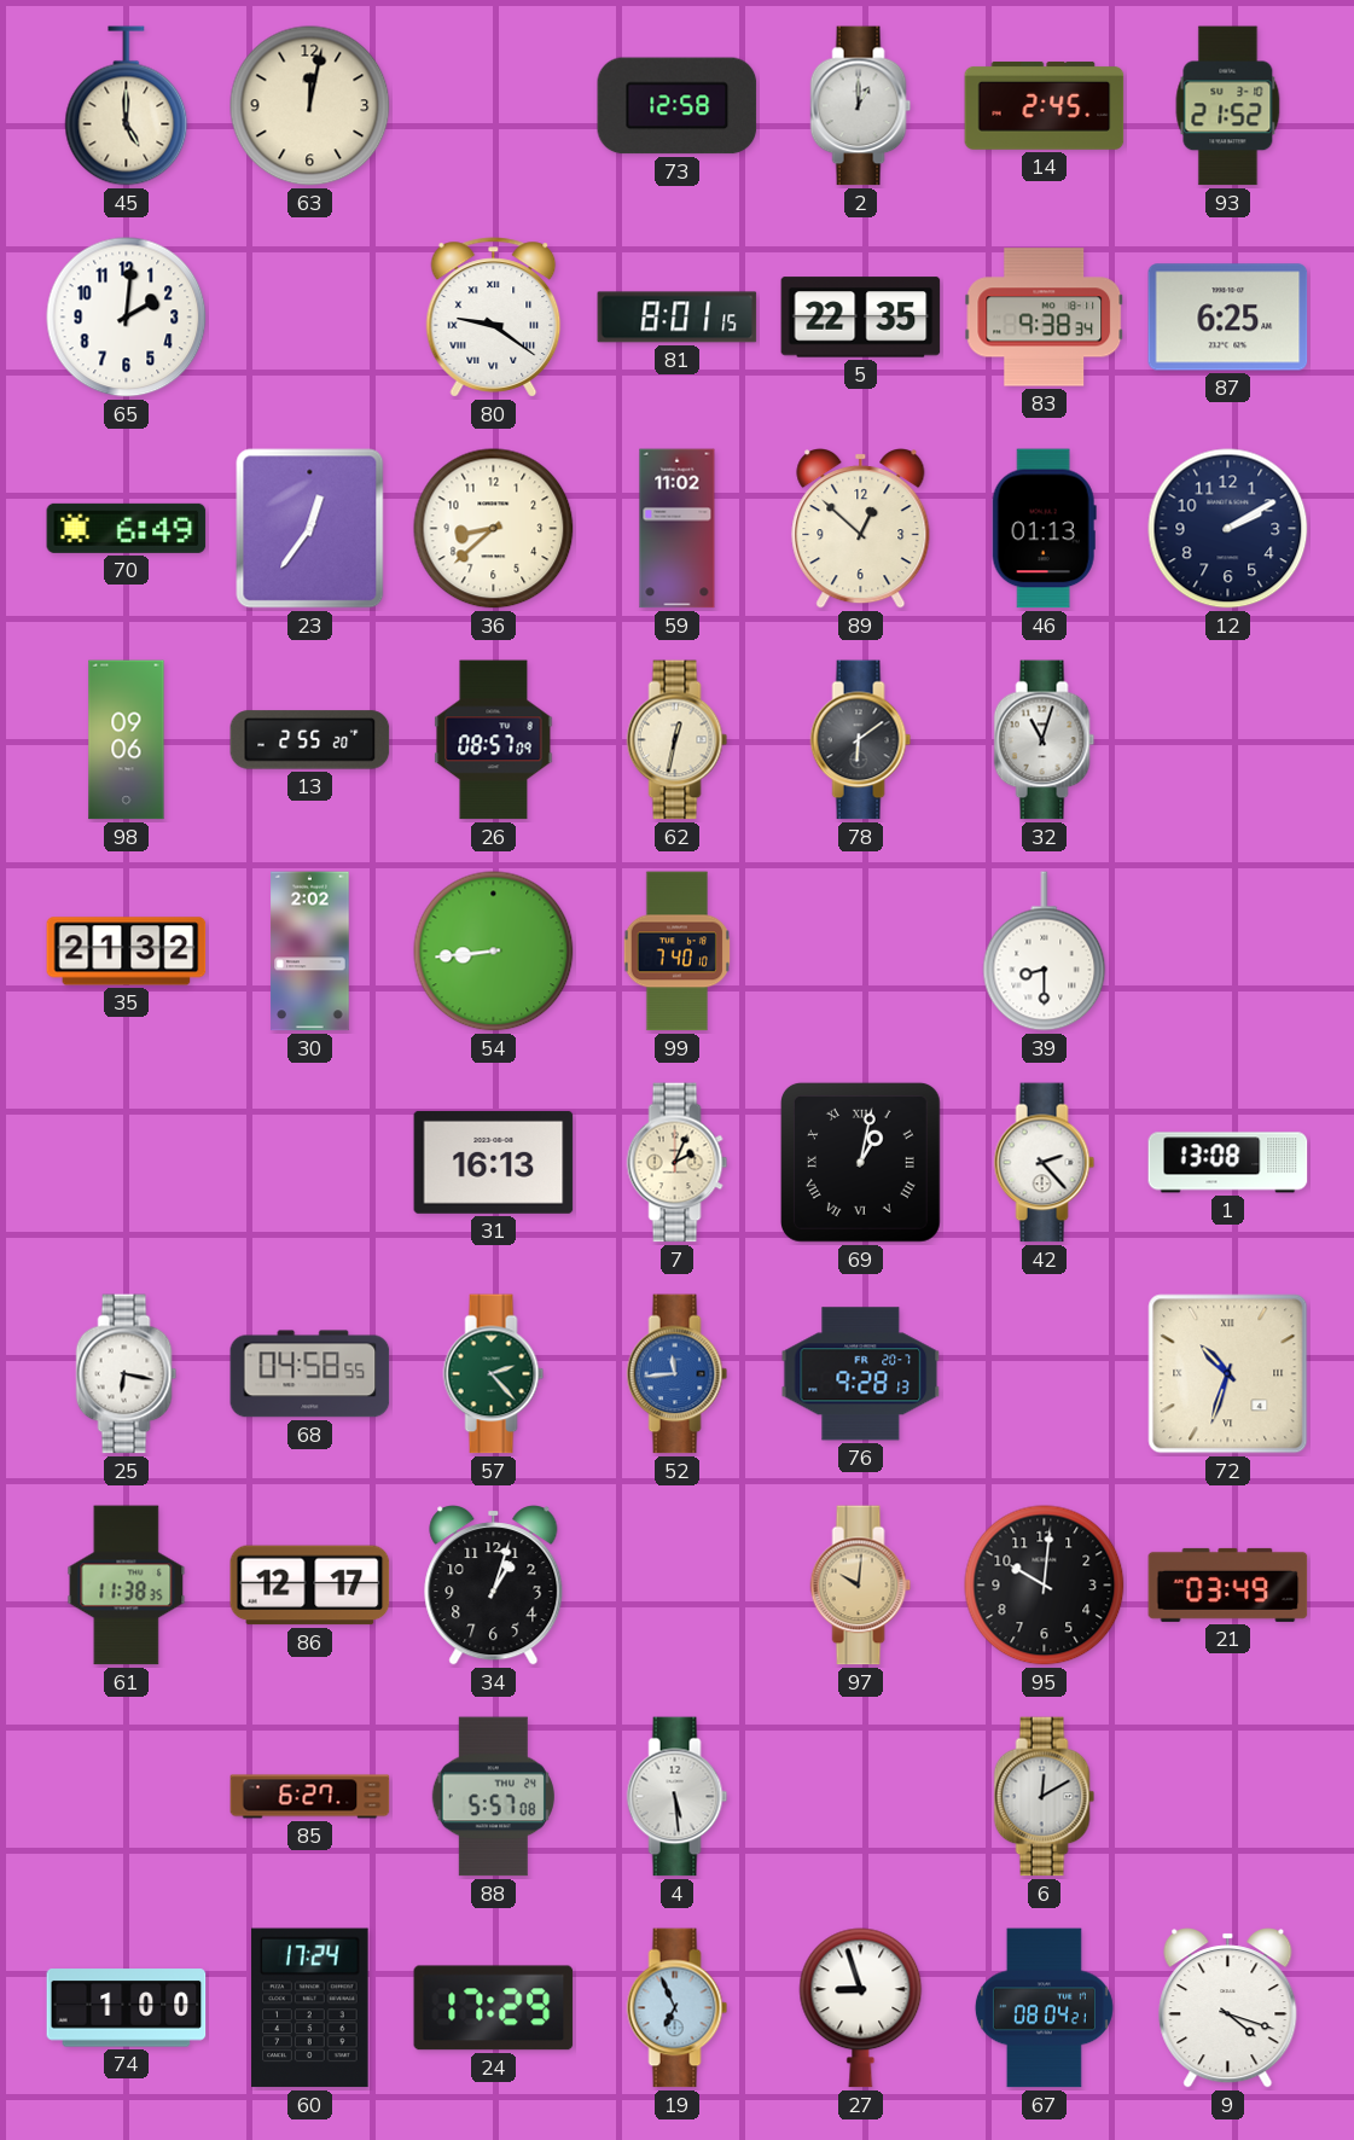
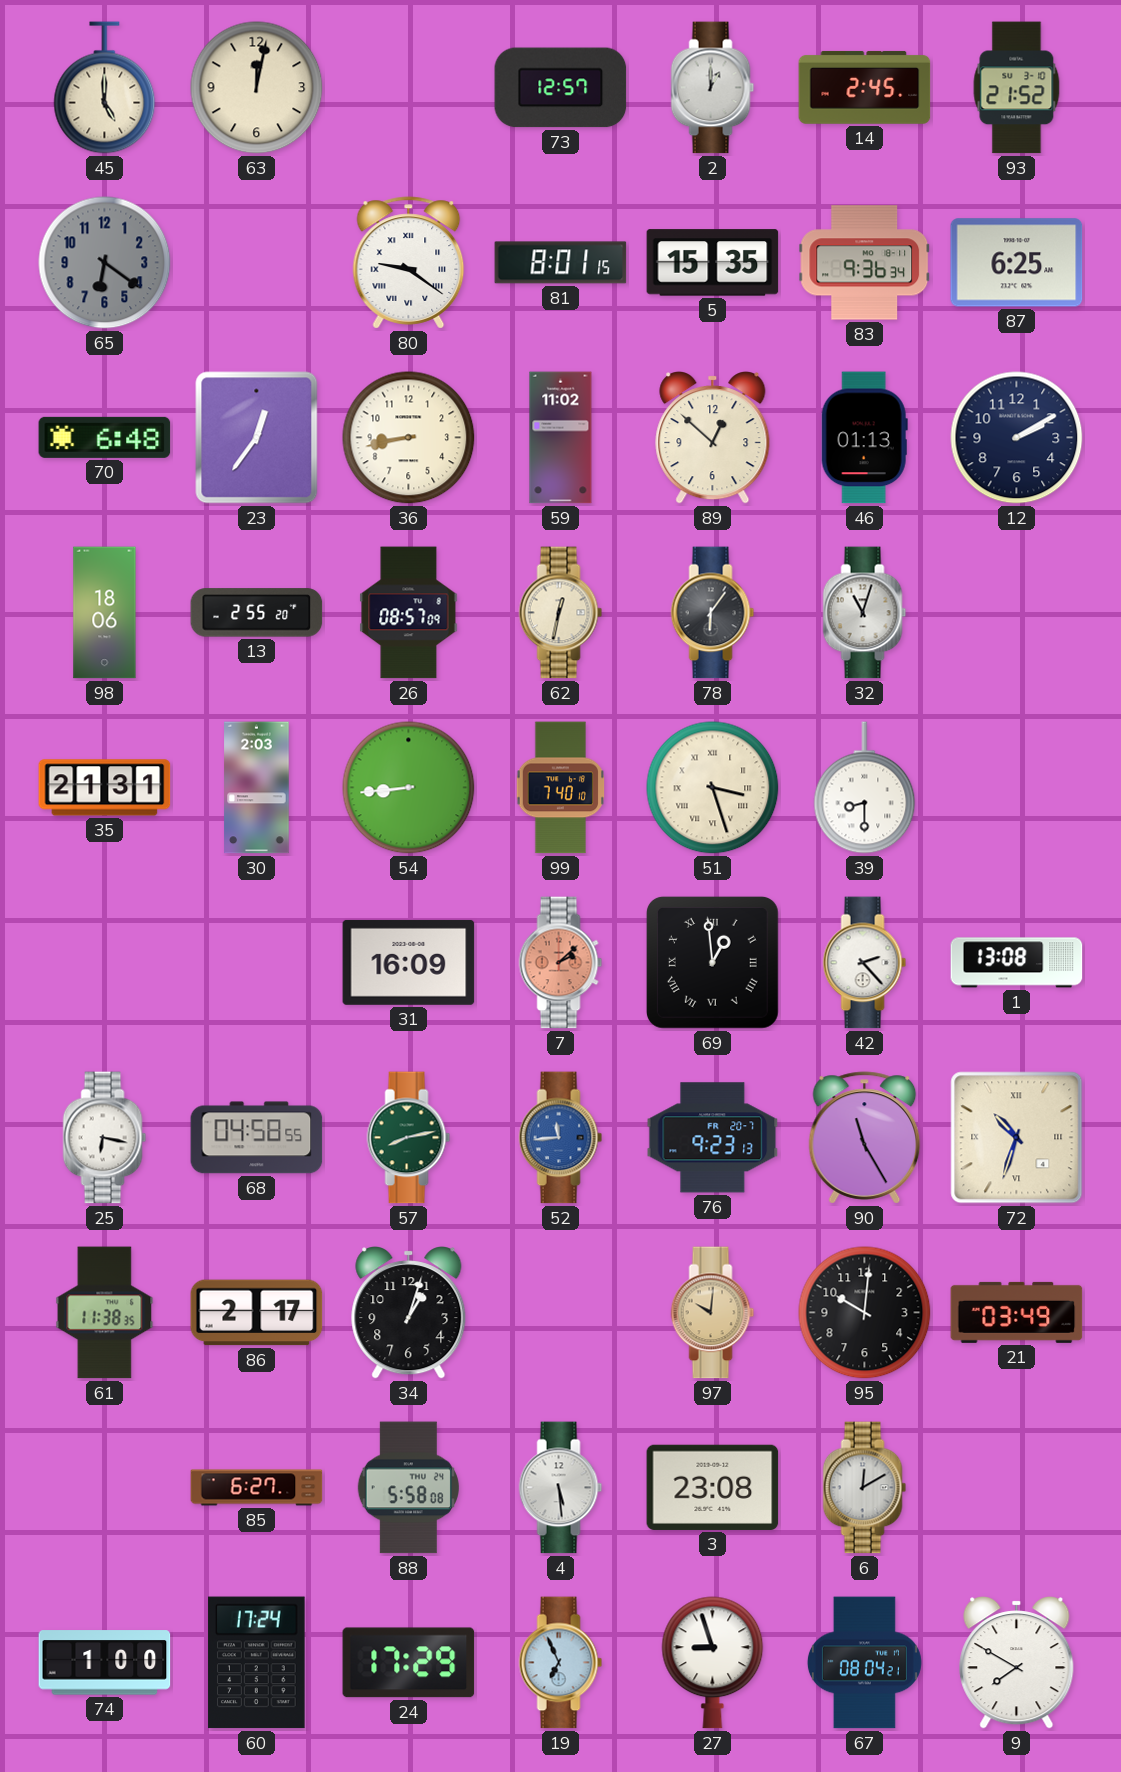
73: 12:58 -> 12:57 (561, 88)
65: 2:01 -> 6:21 (105, 263)
65 dial: white -> grey (105, 263)
5: 22:35 -> 15:35 (713, 263)
83: 9:38 -> 9:36 (865, 263)
70: 6:49 -> 6:48 (105, 437)
36: 8:38 -> 8:43 (409, 438)
98: 09:06 -> 18:06 (105, 613)
78: 6:09 -> 6:06 (713, 613)
35: 21:32 -> 21:31 (105, 788)
30: 2:02 -> 2:03 (257, 788)
51: none -> 3:27 (713, 788)
31: 16:13 -> 16:09 (409, 962)
7: 2:04 -> 2:08 (561, 963)
7 dial: cream -> salmon (561, 963)
69: 1:02 -> 12:59 (712, 962)
57: 2:23 -> 8:13 (409, 1138)
76: 9:28 -> 9:23 (713, 1138)
90: none -> 11:25 (865, 1138)
86: 12:17 -> 2:17 (257, 1313)
88: 5:57 -> 5:58 (408, 1488)
3: none -> 23:08 (713, 1487)
9: 4:18 -> 7:50 (1017, 1663)
